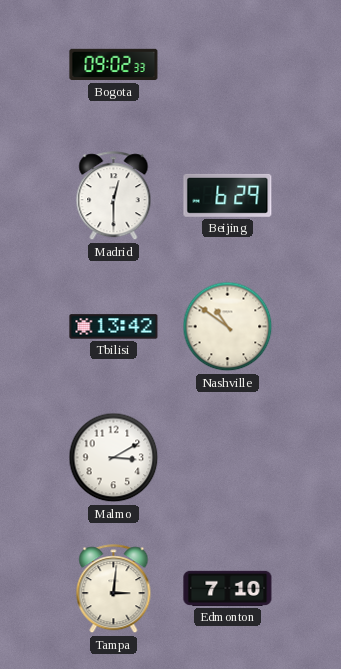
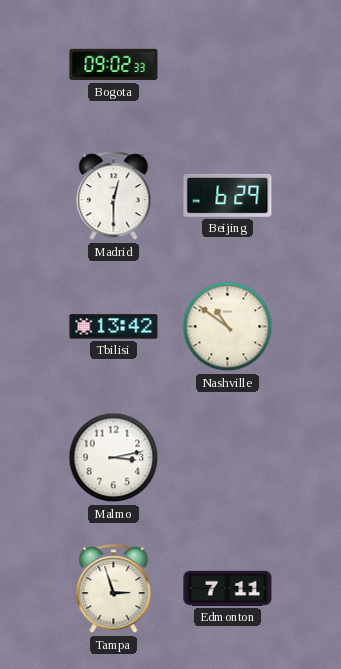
Malmo: 3:10 -> 3:13 (114, 458)
Tampa: 3:01 -> 2:57 (114, 589)
Edmonton: 7:10 -> 7:11 (228, 588)
